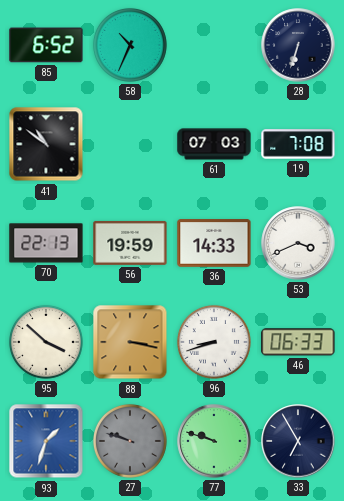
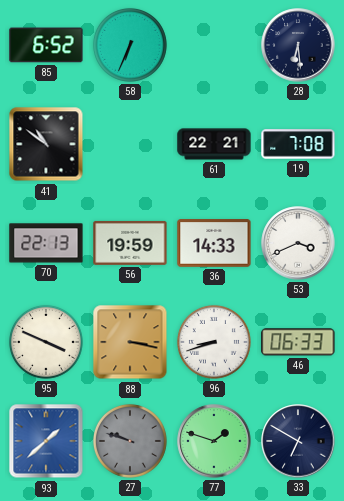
58: 10:34 -> 6:34 (130, 45)
28: 6:33 -> 6:29 (298, 45)
61: 07:03 -> 22:21 (214, 144)
95: 3:52 -> 3:49 (46, 342)
93: 1:33 -> 1:38 (46, 441)
77: 9:48 -> 1:48 (214, 441)
33: 6:55 -> 6:50 (298, 441)
